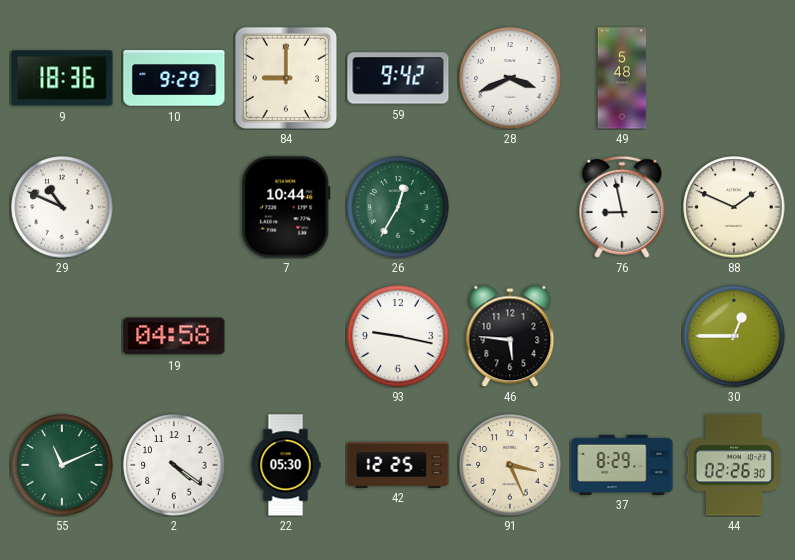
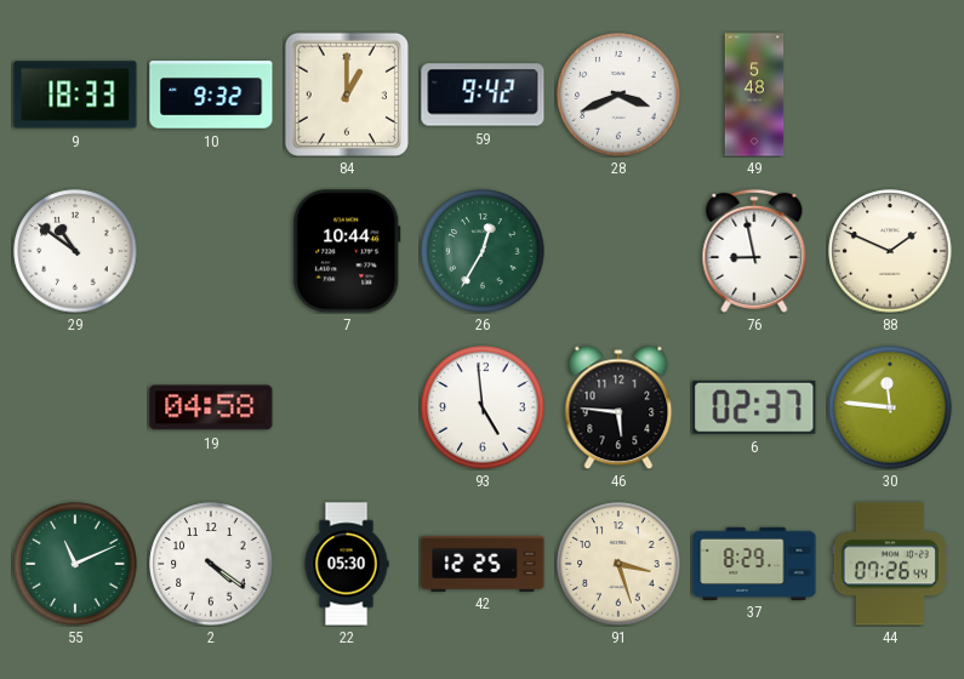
9: 18:36 -> 18:33 (75, 95)
10: 9:29 -> 9:32 (211, 95)
84: 9:00 -> 1:00 (347, 95)
29: 10:49 -> 10:51 (75, 251)
93: 9:17 -> 4:59 (483, 407)
6: none -> 02:37 (754, 407)
30: 12:45 -> 11:46 (890, 407)
91: 3:26 -> 3:27 (618, 564)
44: 02:26 -> 07:26 (890, 564)
